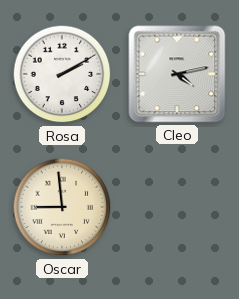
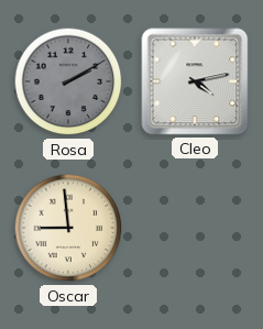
Rosa dial: white -> grey (68, 81)
